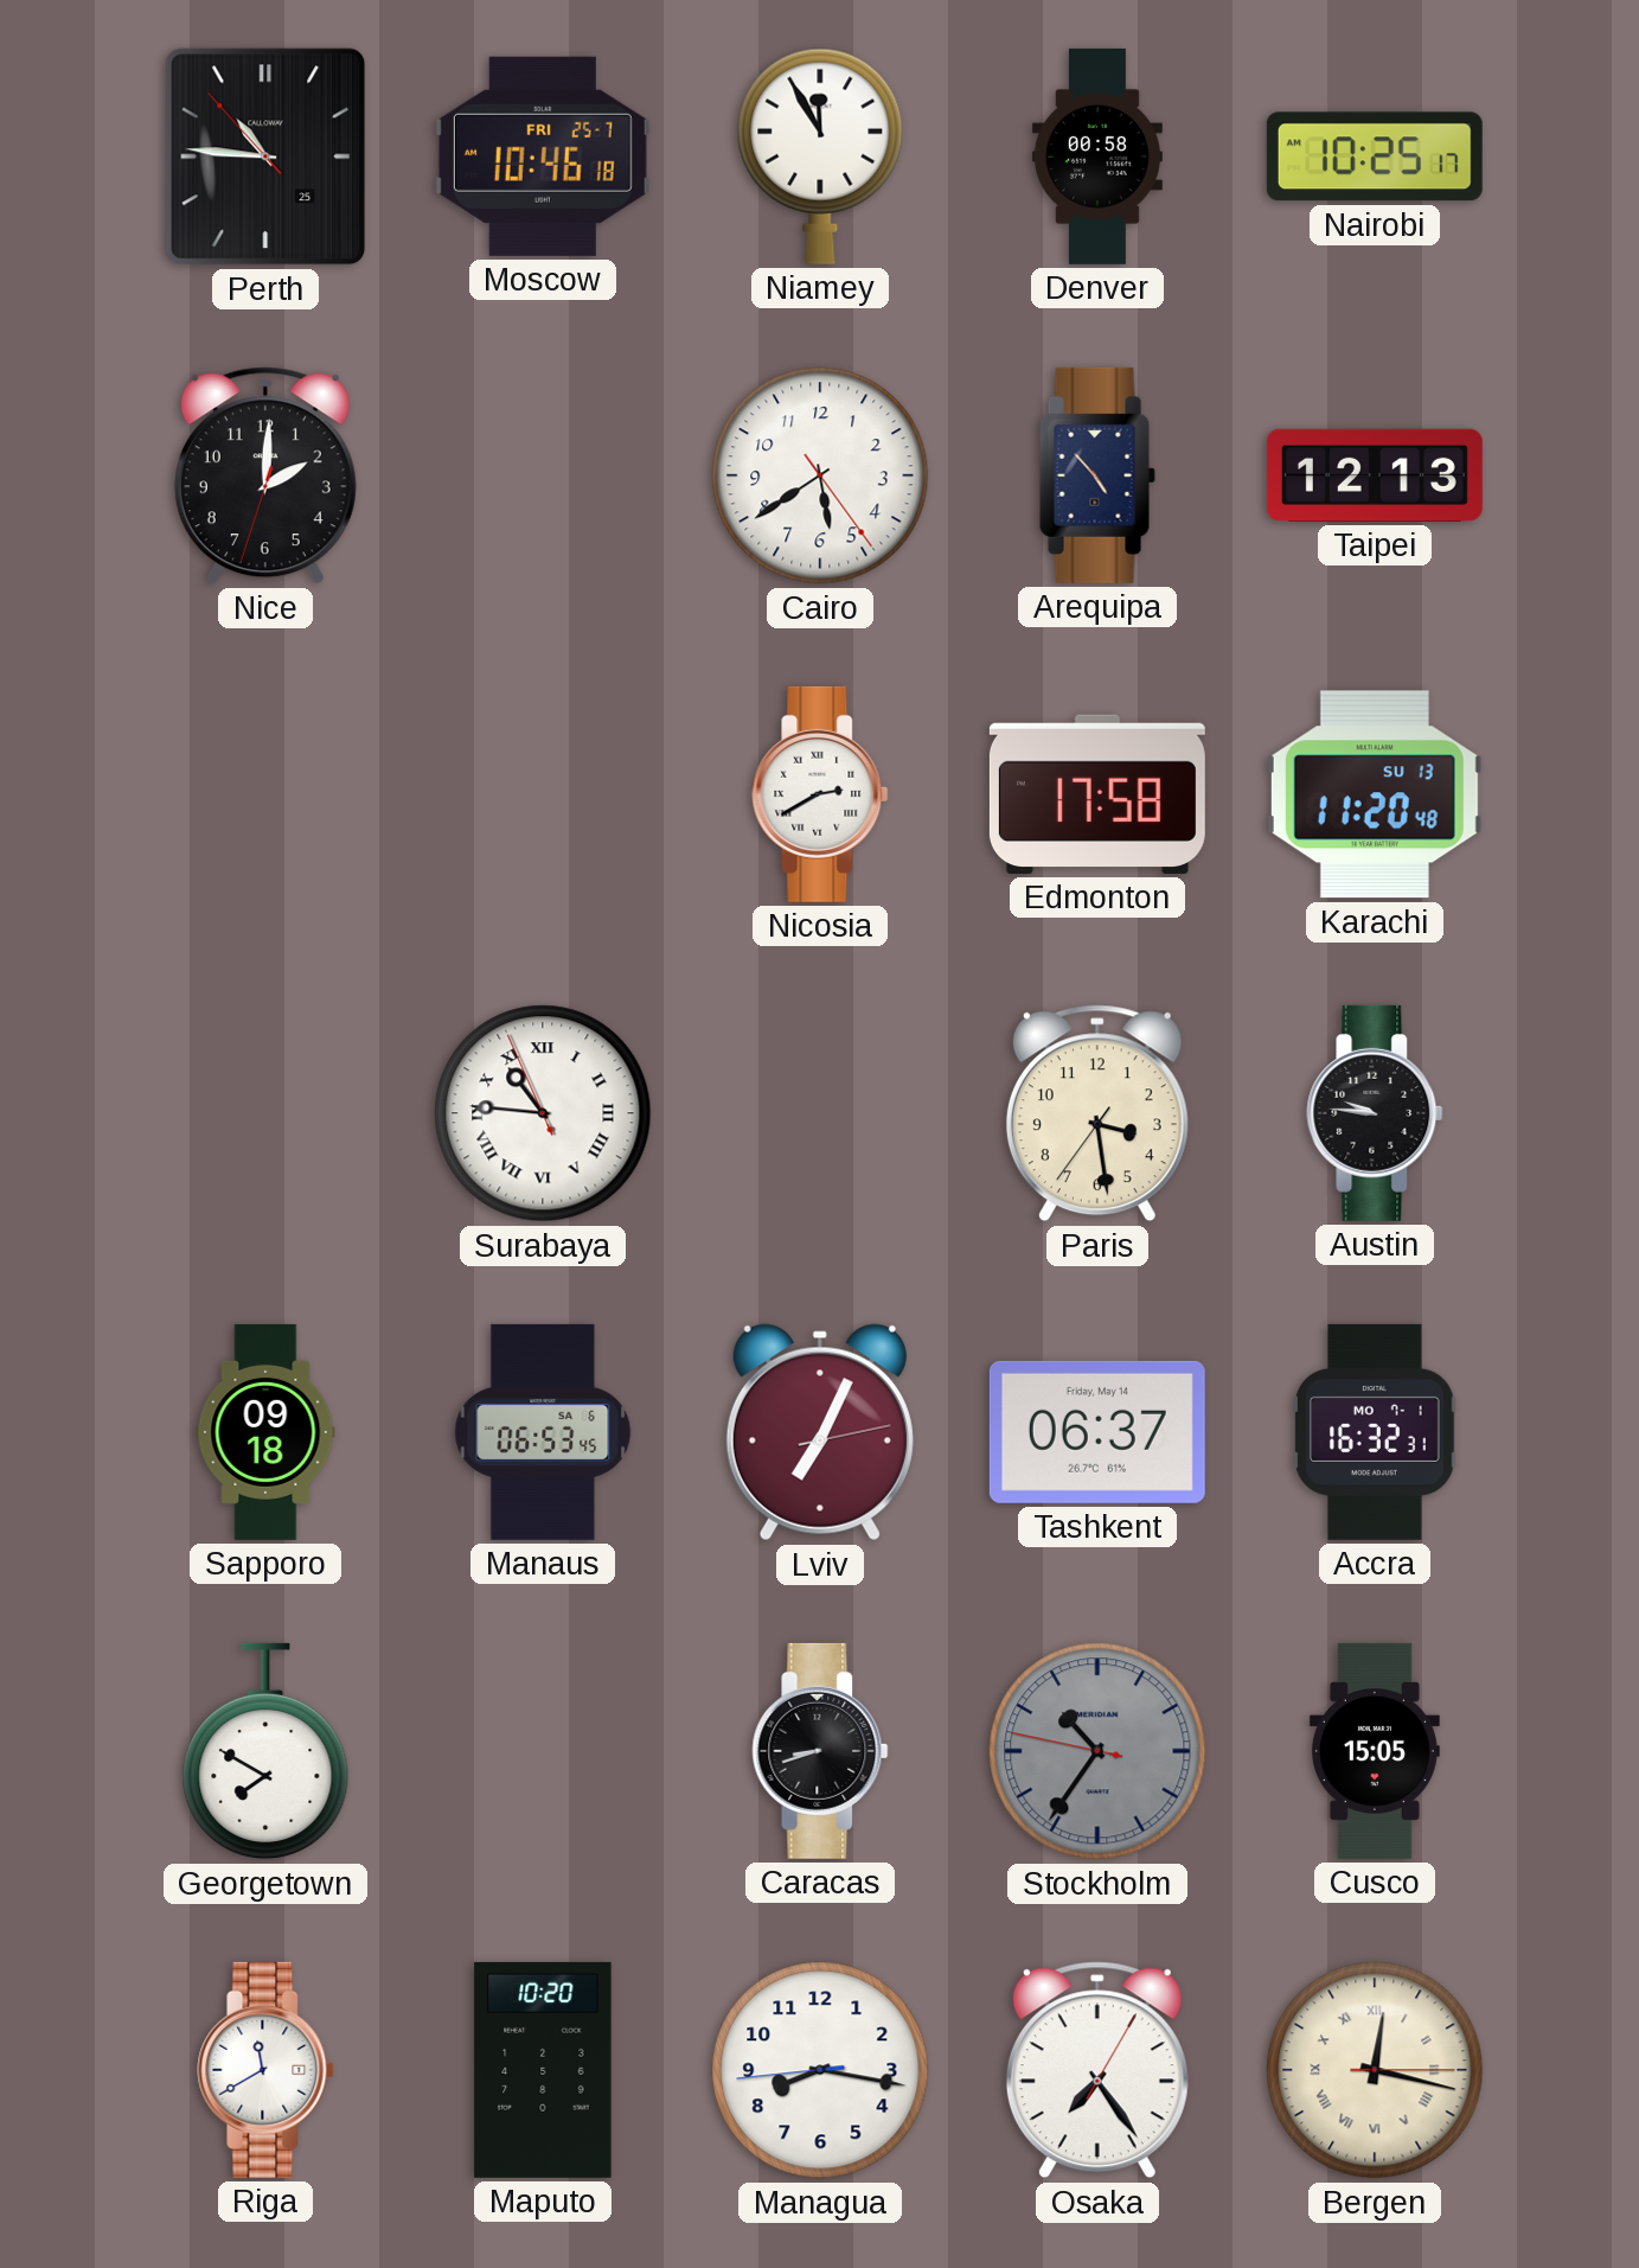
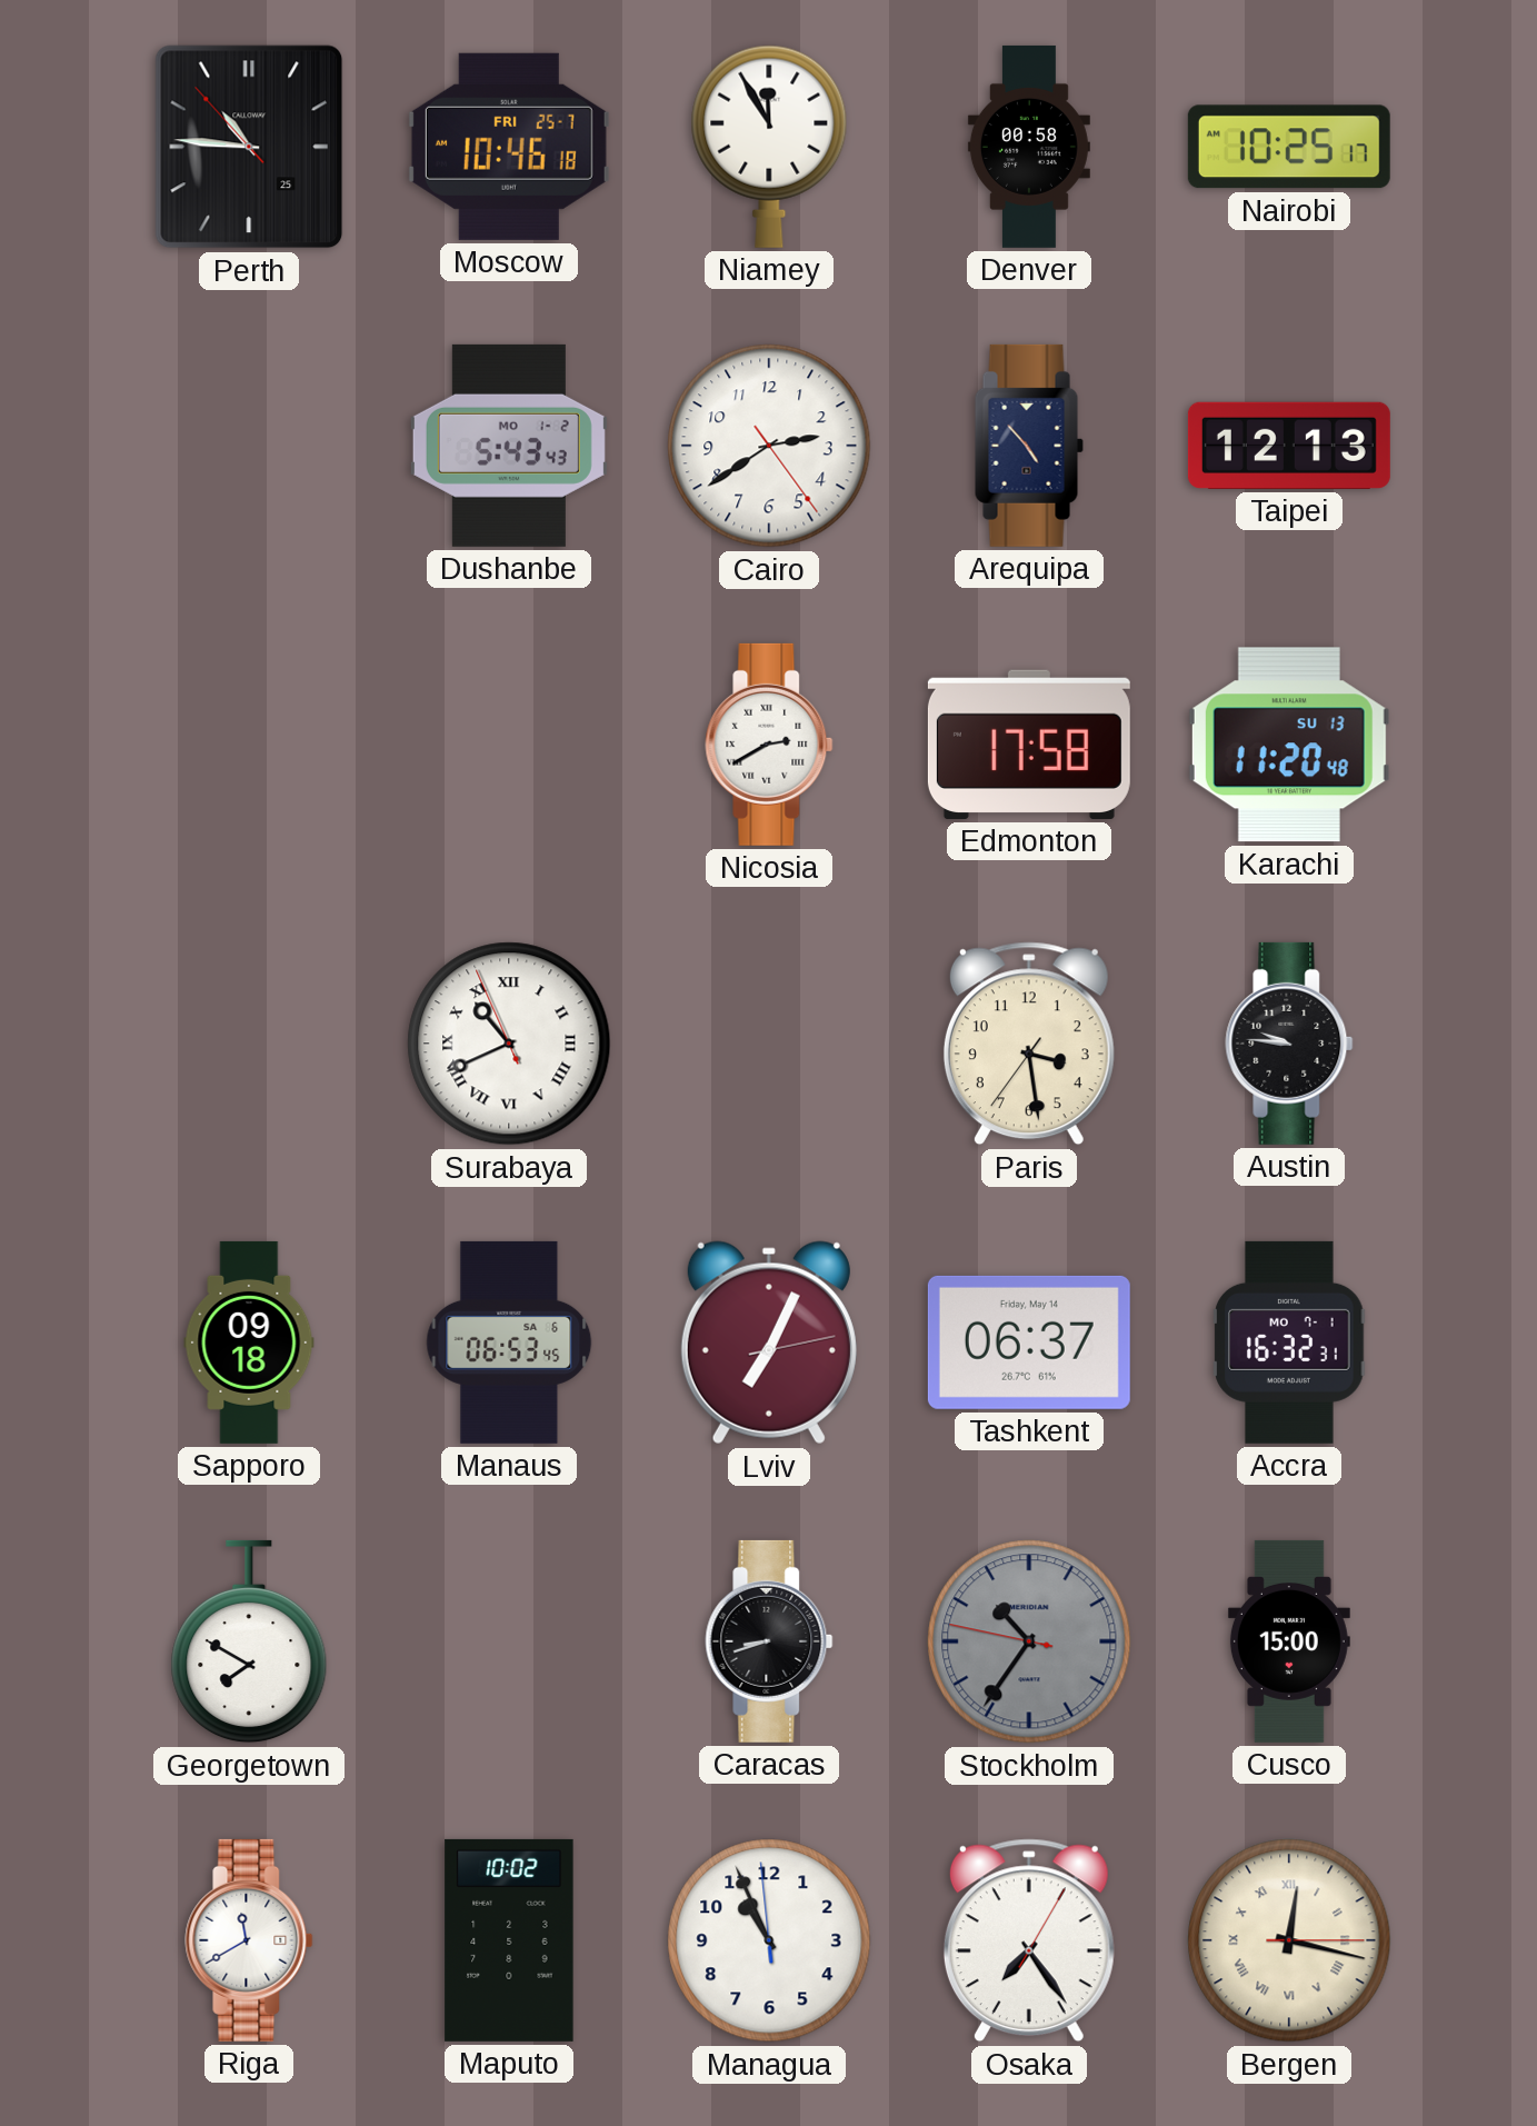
Nice: 2:00 -> none (265, 475)
Dushanbe: none -> 5:43 (509, 446)
Cairo: 5:39 -> 2:39 (769, 446)
Surabaya: 10:45 -> 10:40 (509, 1044)
Cusco: 15:05 -> 15:00 (1289, 1641)
Maputo: 10:20 -> 10:02 (509, 1940)
Managua: 8:16 -> 10:55 (769, 1940)
